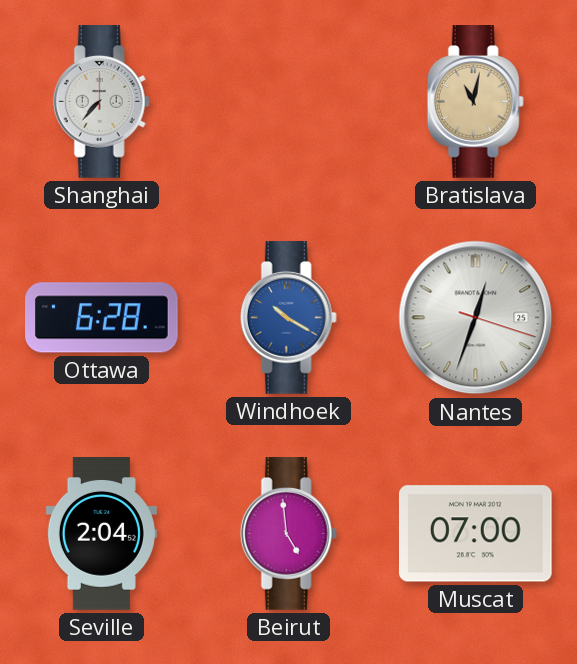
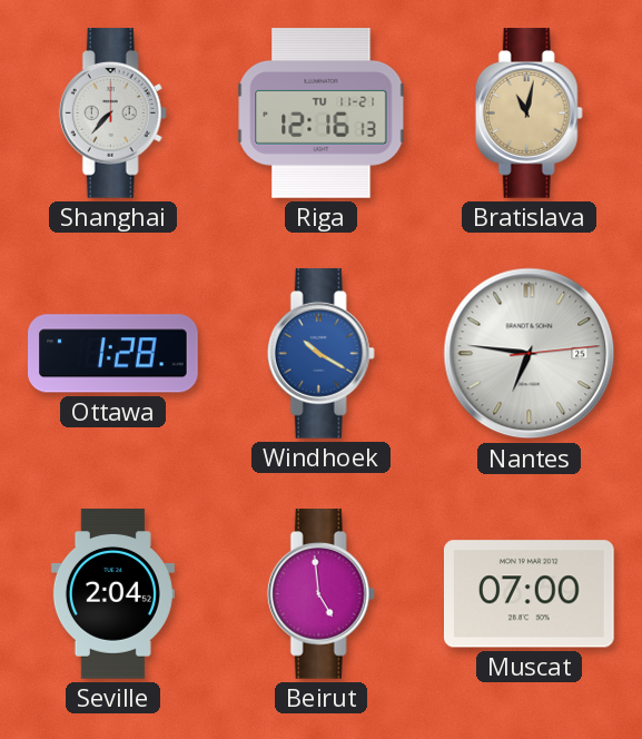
Riga: none -> 12:16 (322, 114)
Ottawa: 6:28 -> 1:28 (113, 354)
Nantes: 12:33 -> 6:46 (530, 354)
